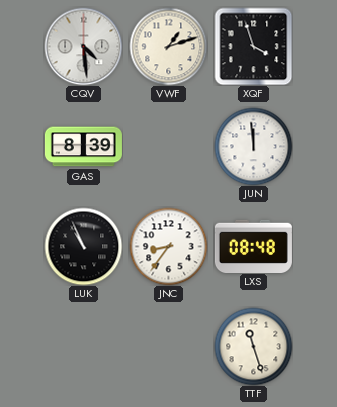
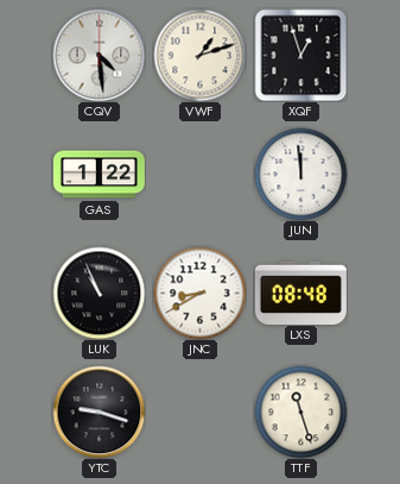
XQF: 3:57 -> 12:57 (300, 55)
GAS: 8:39 -> 1:22 (99, 175)
JNC: 8:36 -> 8:40 (199, 293)
YTC: none -> 9:18 (99, 411)
